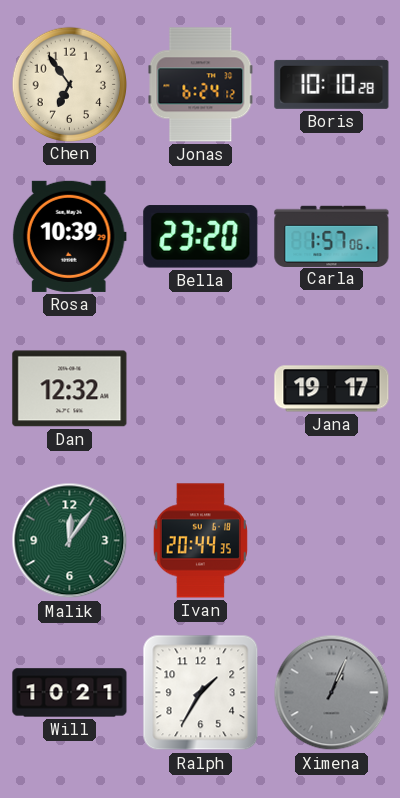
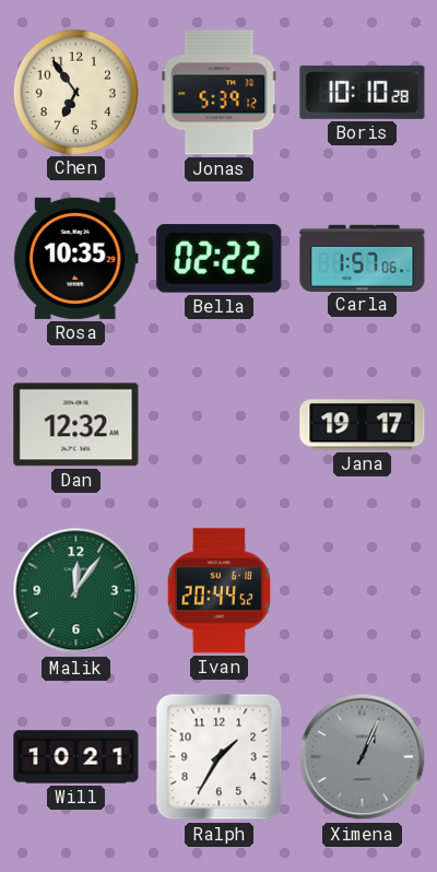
Jonas: 6:24 -> 5:39 (220, 93)
Rosa: 10:39 -> 10:35 (75, 258)
Bella: 23:20 -> 02:22 (220, 259)
Ivan: 20:44:35 -> 20:44:52 (218, 591)
